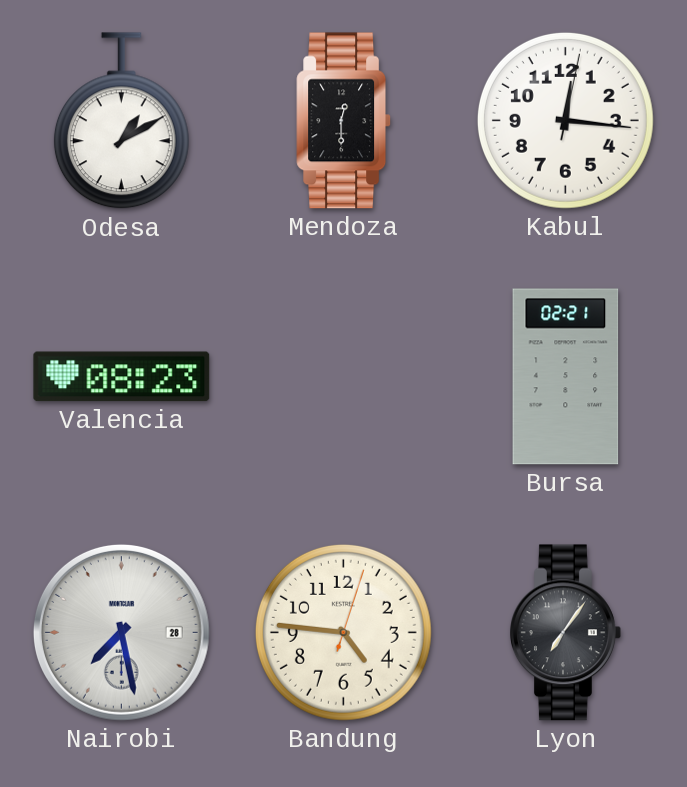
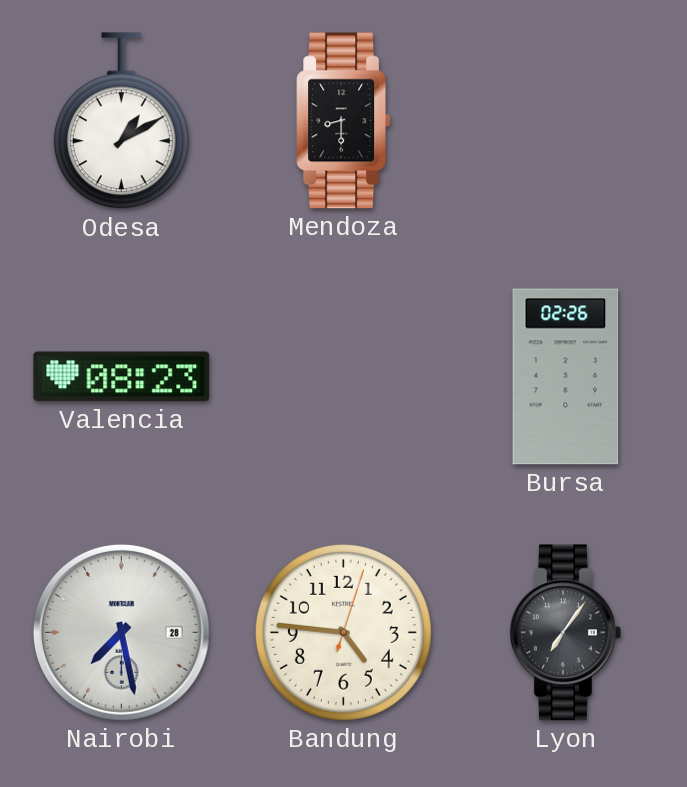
Mendoza: 12:30 -> 8:30 (344, 121)
Kabul: 12:16 -> none (565, 120)
Bursa: 02:21 -> 02:26 (566, 377)
